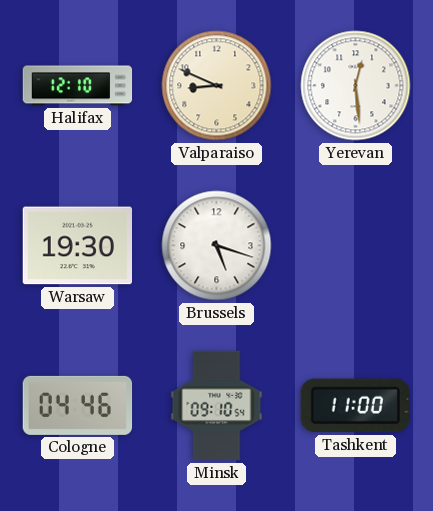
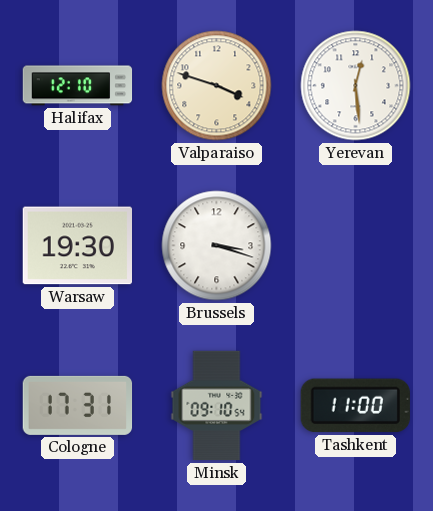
Valparaiso: 8:49 -> 3:48 (217, 86)
Brussels: 5:18 -> 3:18 (217, 246)
Cologne: 04:46 -> 17:31 (78, 405)
